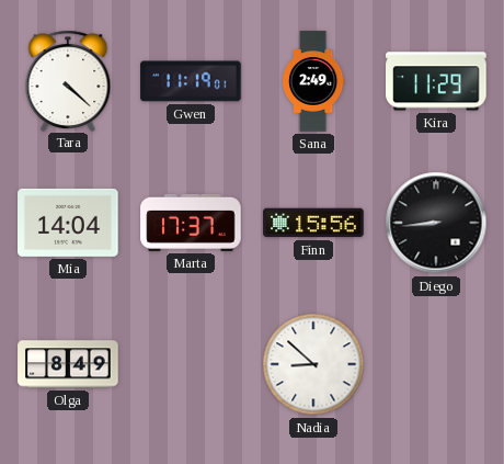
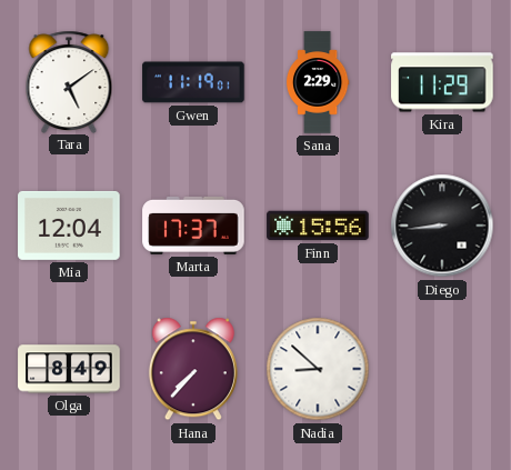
Tara: 4:22 -> 5:09 (69, 81)
Sana: 2:49 -> 2:29 (318, 82)
Mia: 14:04 -> 12:04 (69, 226)
Hana: none -> 7:37 (193, 369)
